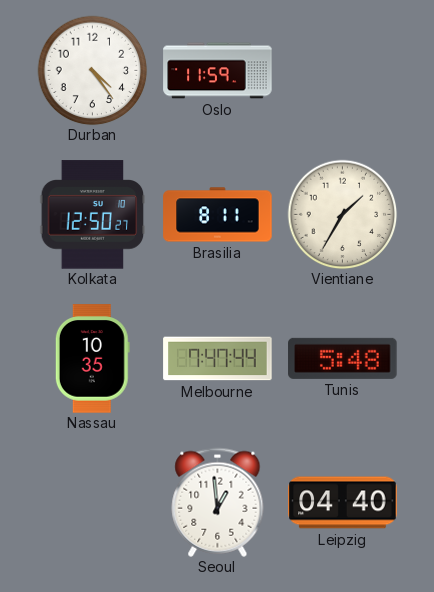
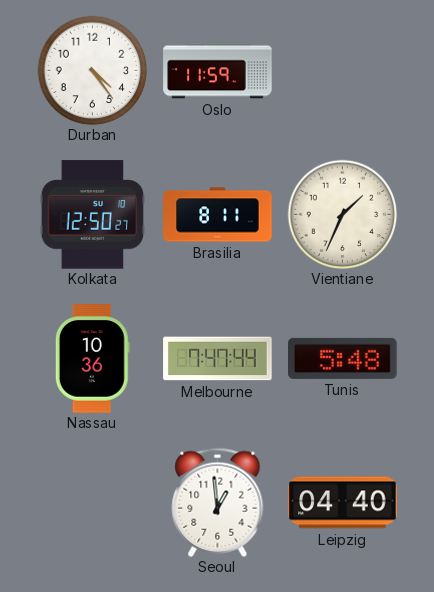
Vientiane: 1:35 -> 1:34 (342, 214)
Nassau: 10:35 -> 10:36 (92, 359)
